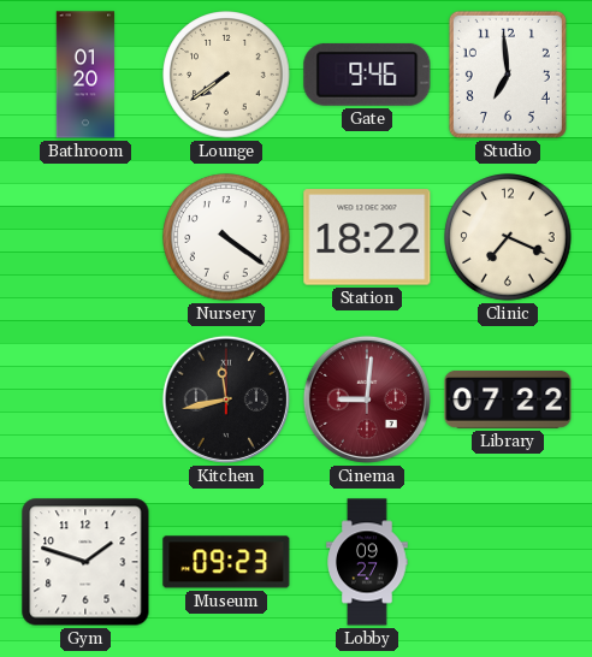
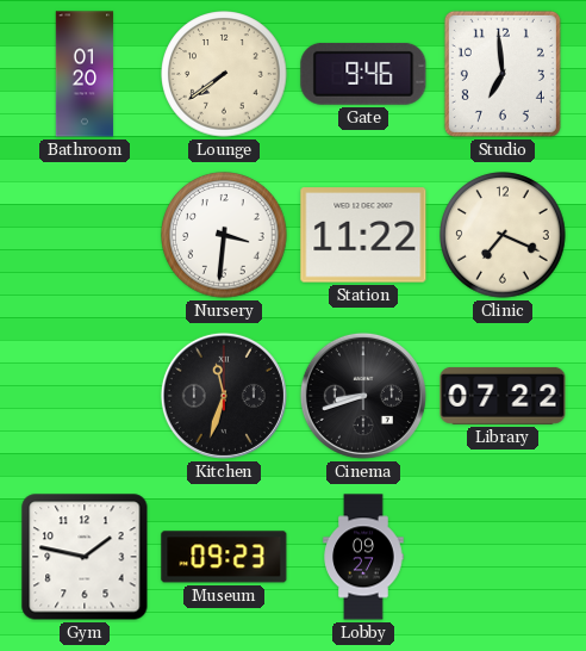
Nursery: 4:21 -> 3:31 (224, 235)
Station: 18:22 -> 11:22 (363, 235)
Kitchen: 11:43 -> 11:33 (224, 396)
Cinema: 9:01 -> 8:42 (363, 396)
Cinema dial: burgundy -> black (363, 396)
Gym: 1:48 -> 1:47 (85, 557)
